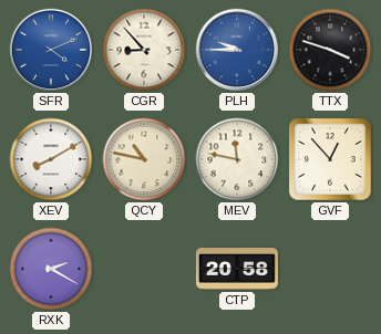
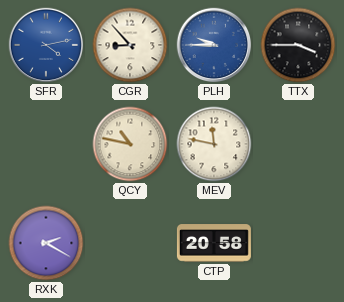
SFR: 4:11 -> 4:13 (46, 45)
TTX: 3:48 -> 3:45 (298, 45)
XEV: 8:10 -> none (51, 159)
GVF: 12:53 -> none (330, 159)
